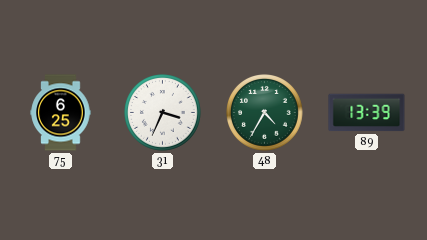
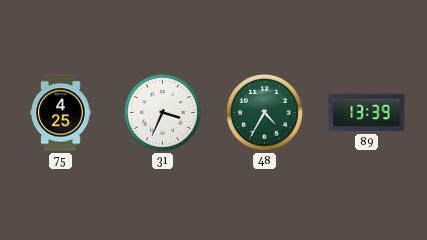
75: 6:25 -> 4:25 (61, 113)
